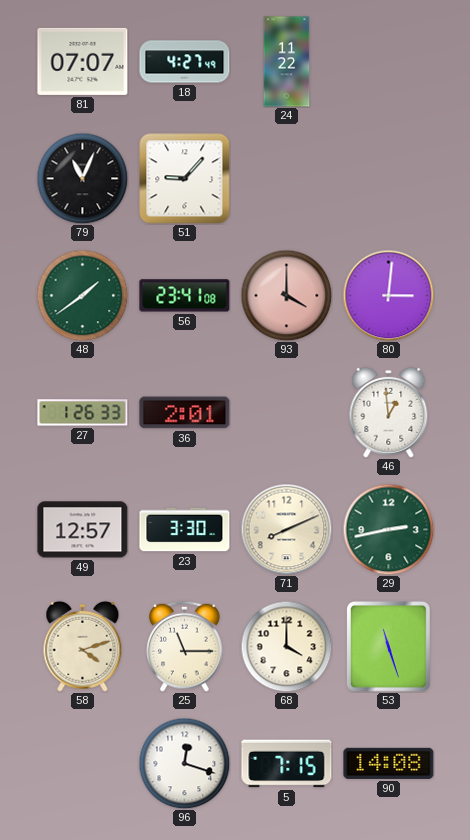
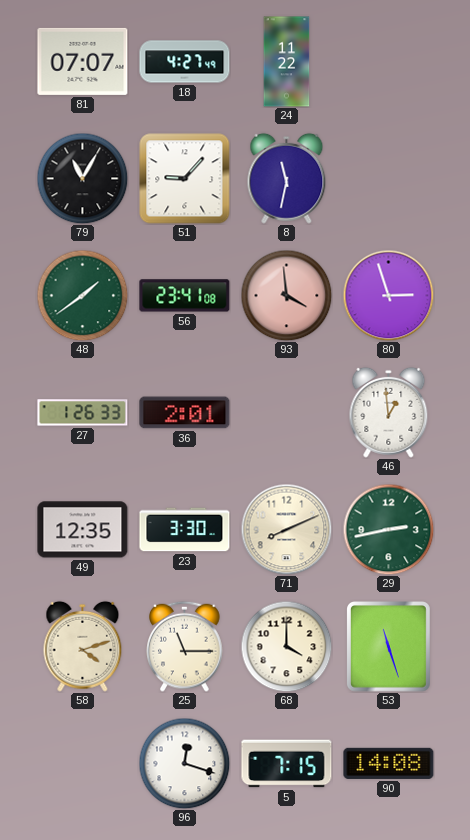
79: 11:04 -> 11:05 (82, 178)
8: none -> 11:32 (287, 178)
93: 4:00 -> 3:59 (286, 295)
80: 3:01 -> 2:57 (388, 295)
49: 12:57 -> 12:35 (83, 530)
